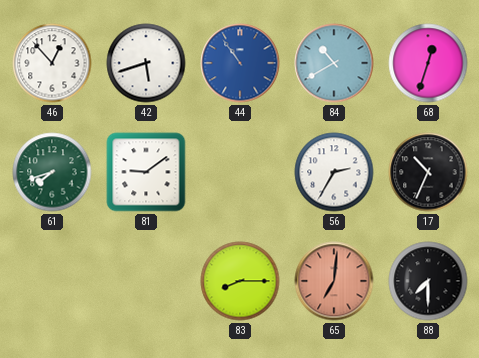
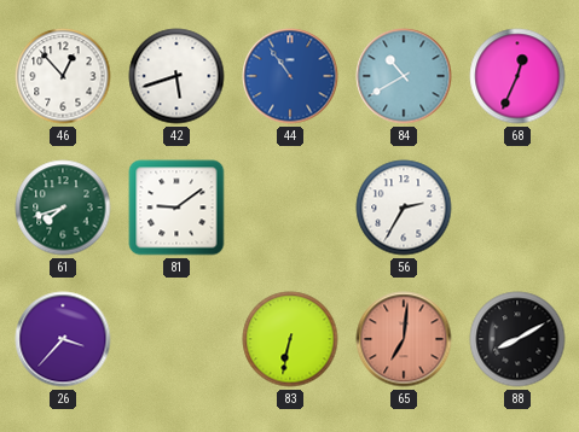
68: 12:33 -> 12:34 (517, 76)
17: 10:34 -> none (428, 172)
26: none -> 3:37 (63, 339)
83: 8:15 -> 6:32 (290, 339)
88: 7:30 -> 8:10 (517, 339)
